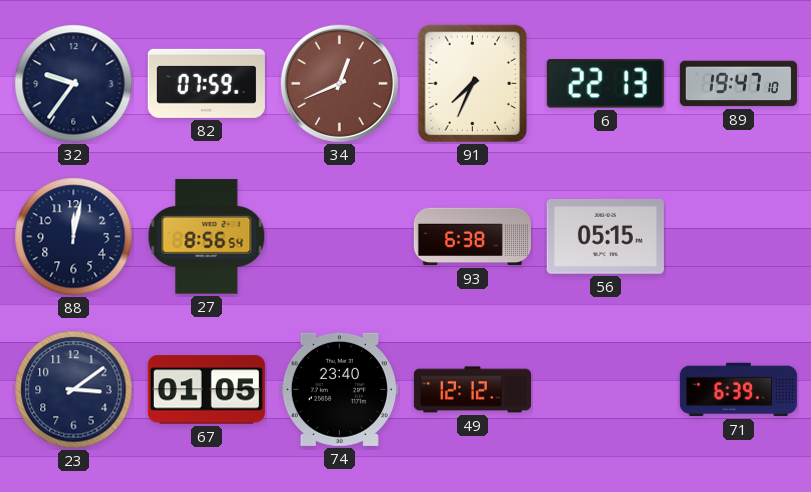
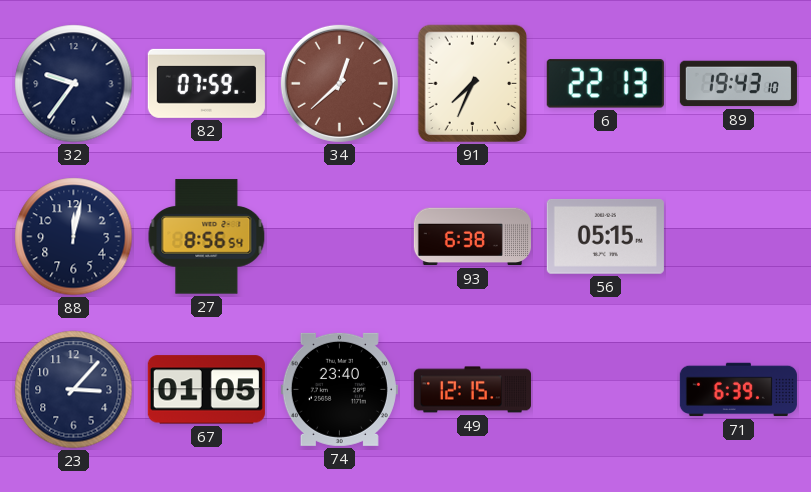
34: 12:41 -> 12:38 (339, 83)
89: 19:47 -> 19:43 (738, 84)
23: 3:09 -> 3:07 (74, 390)
49: 12:12 -> 12:15 (472, 390)
